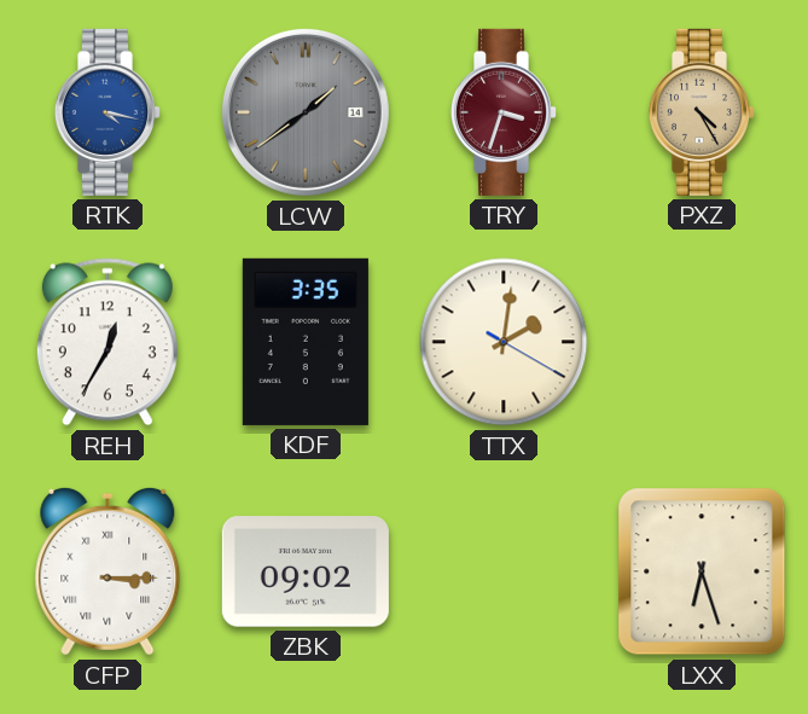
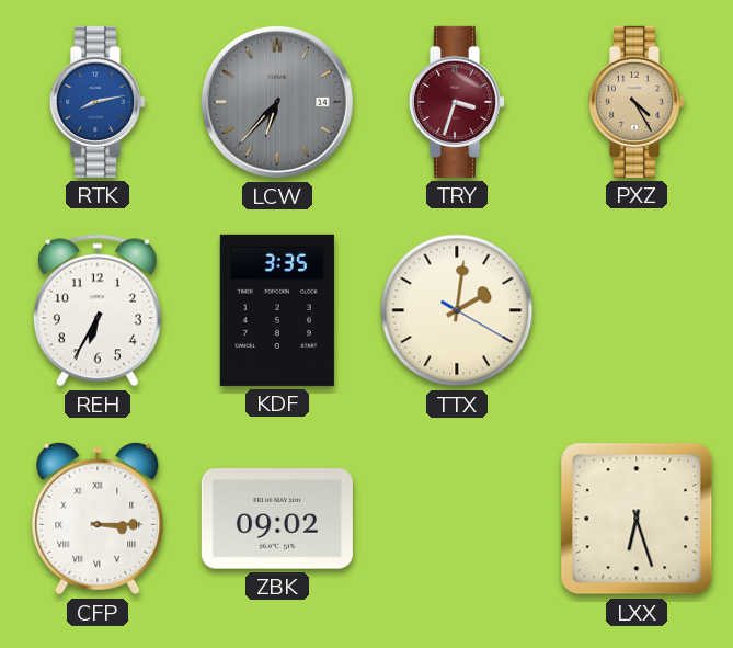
RTK: 4:17 -> 8:13 (96, 102)
LCW: 1:39 -> 6:37 (277, 102)
REH: 12:35 -> 6:35 (98, 310)
